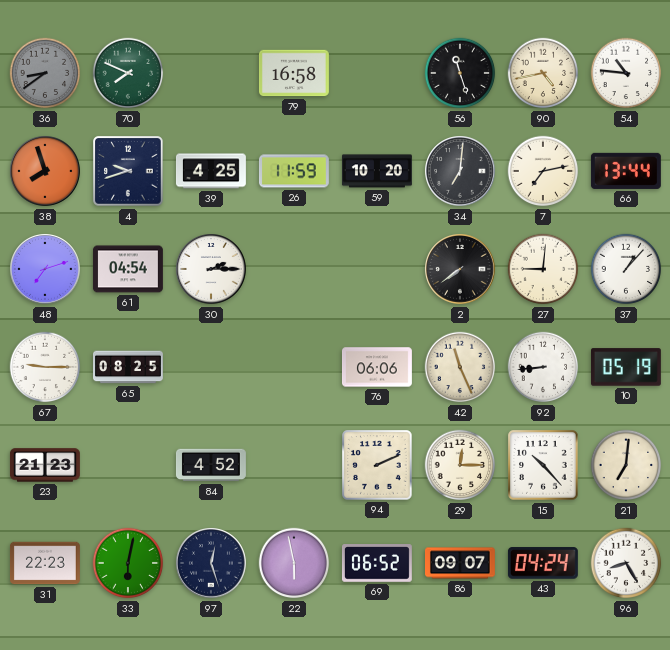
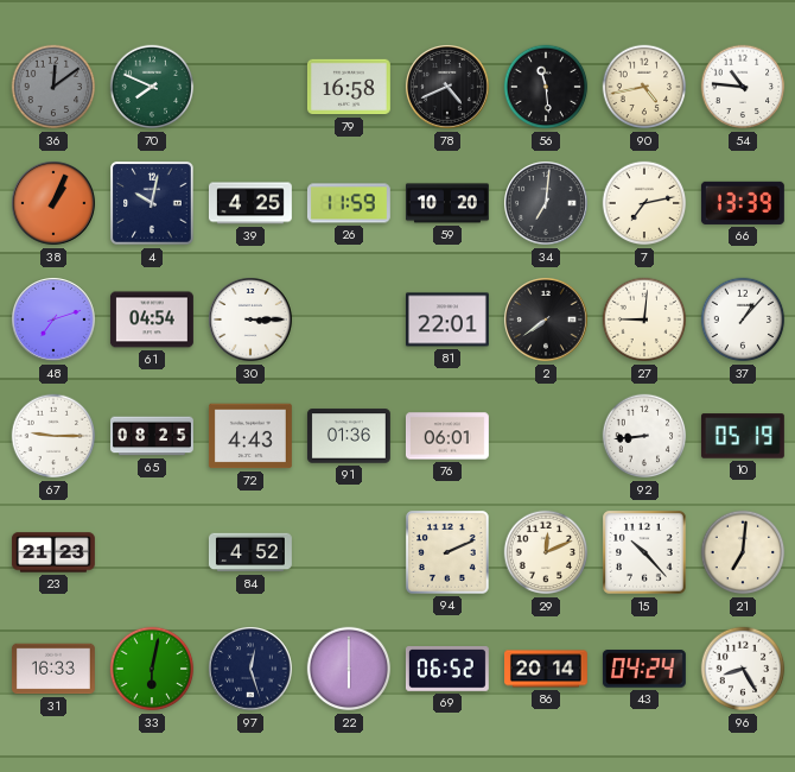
36: 8:39 -> 12:09 (53, 87)
78: none -> 4:41 (449, 88)
56: 11:27 -> 11:29 (546, 87)
38: 7:57 -> 1:04 (55, 204)
4: 9:42 -> 10:02 (152, 203)
66: 13:44 -> 13:39 (743, 203)
30: 2:15 -> 3:15 (252, 321)
81: none -> 22:01 (447, 319)
72: none -> 4:43 (250, 436)
91: none -> 01:36 (349, 436)
76: 06:06 -> 06:01 (447, 436)
42: 11:26 -> none (460, 367)
29: 12:15 -> 12:11 (546, 552)
31: 22:23 -> 16:33 (53, 669)
22: 5:58 -> 6:00 (349, 669)
86: 09:07 -> 20:14 (547, 669)
